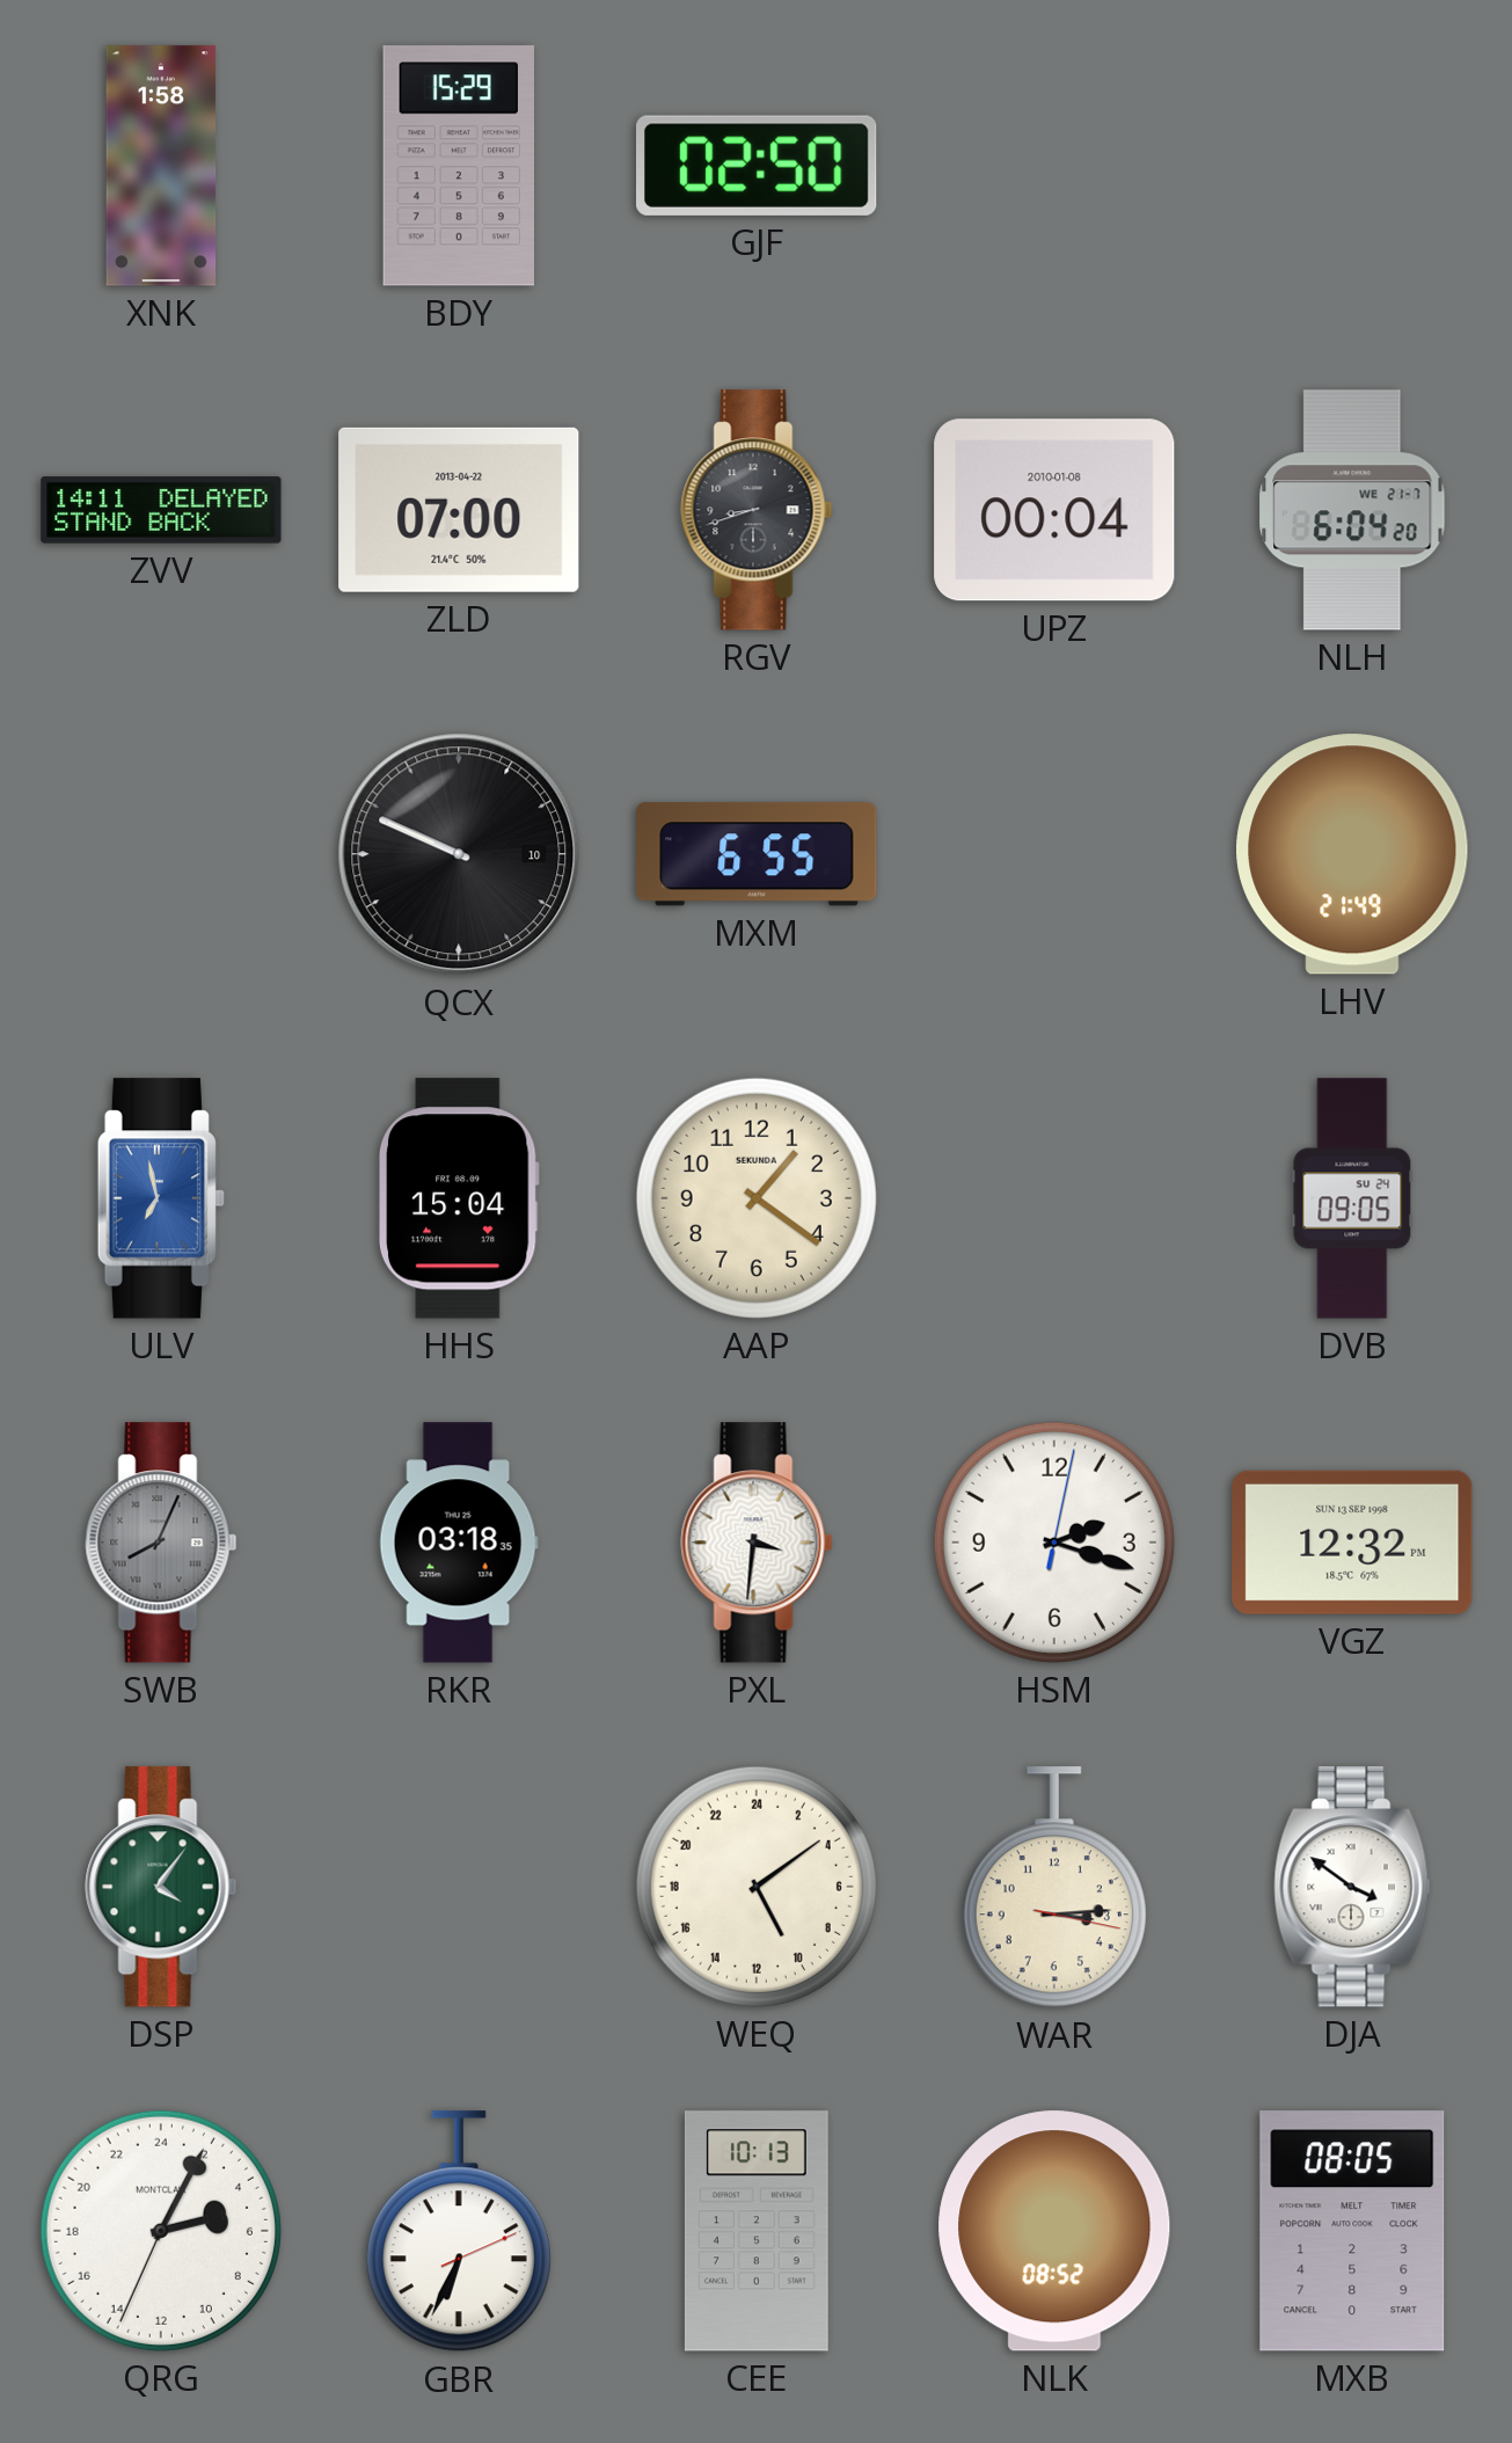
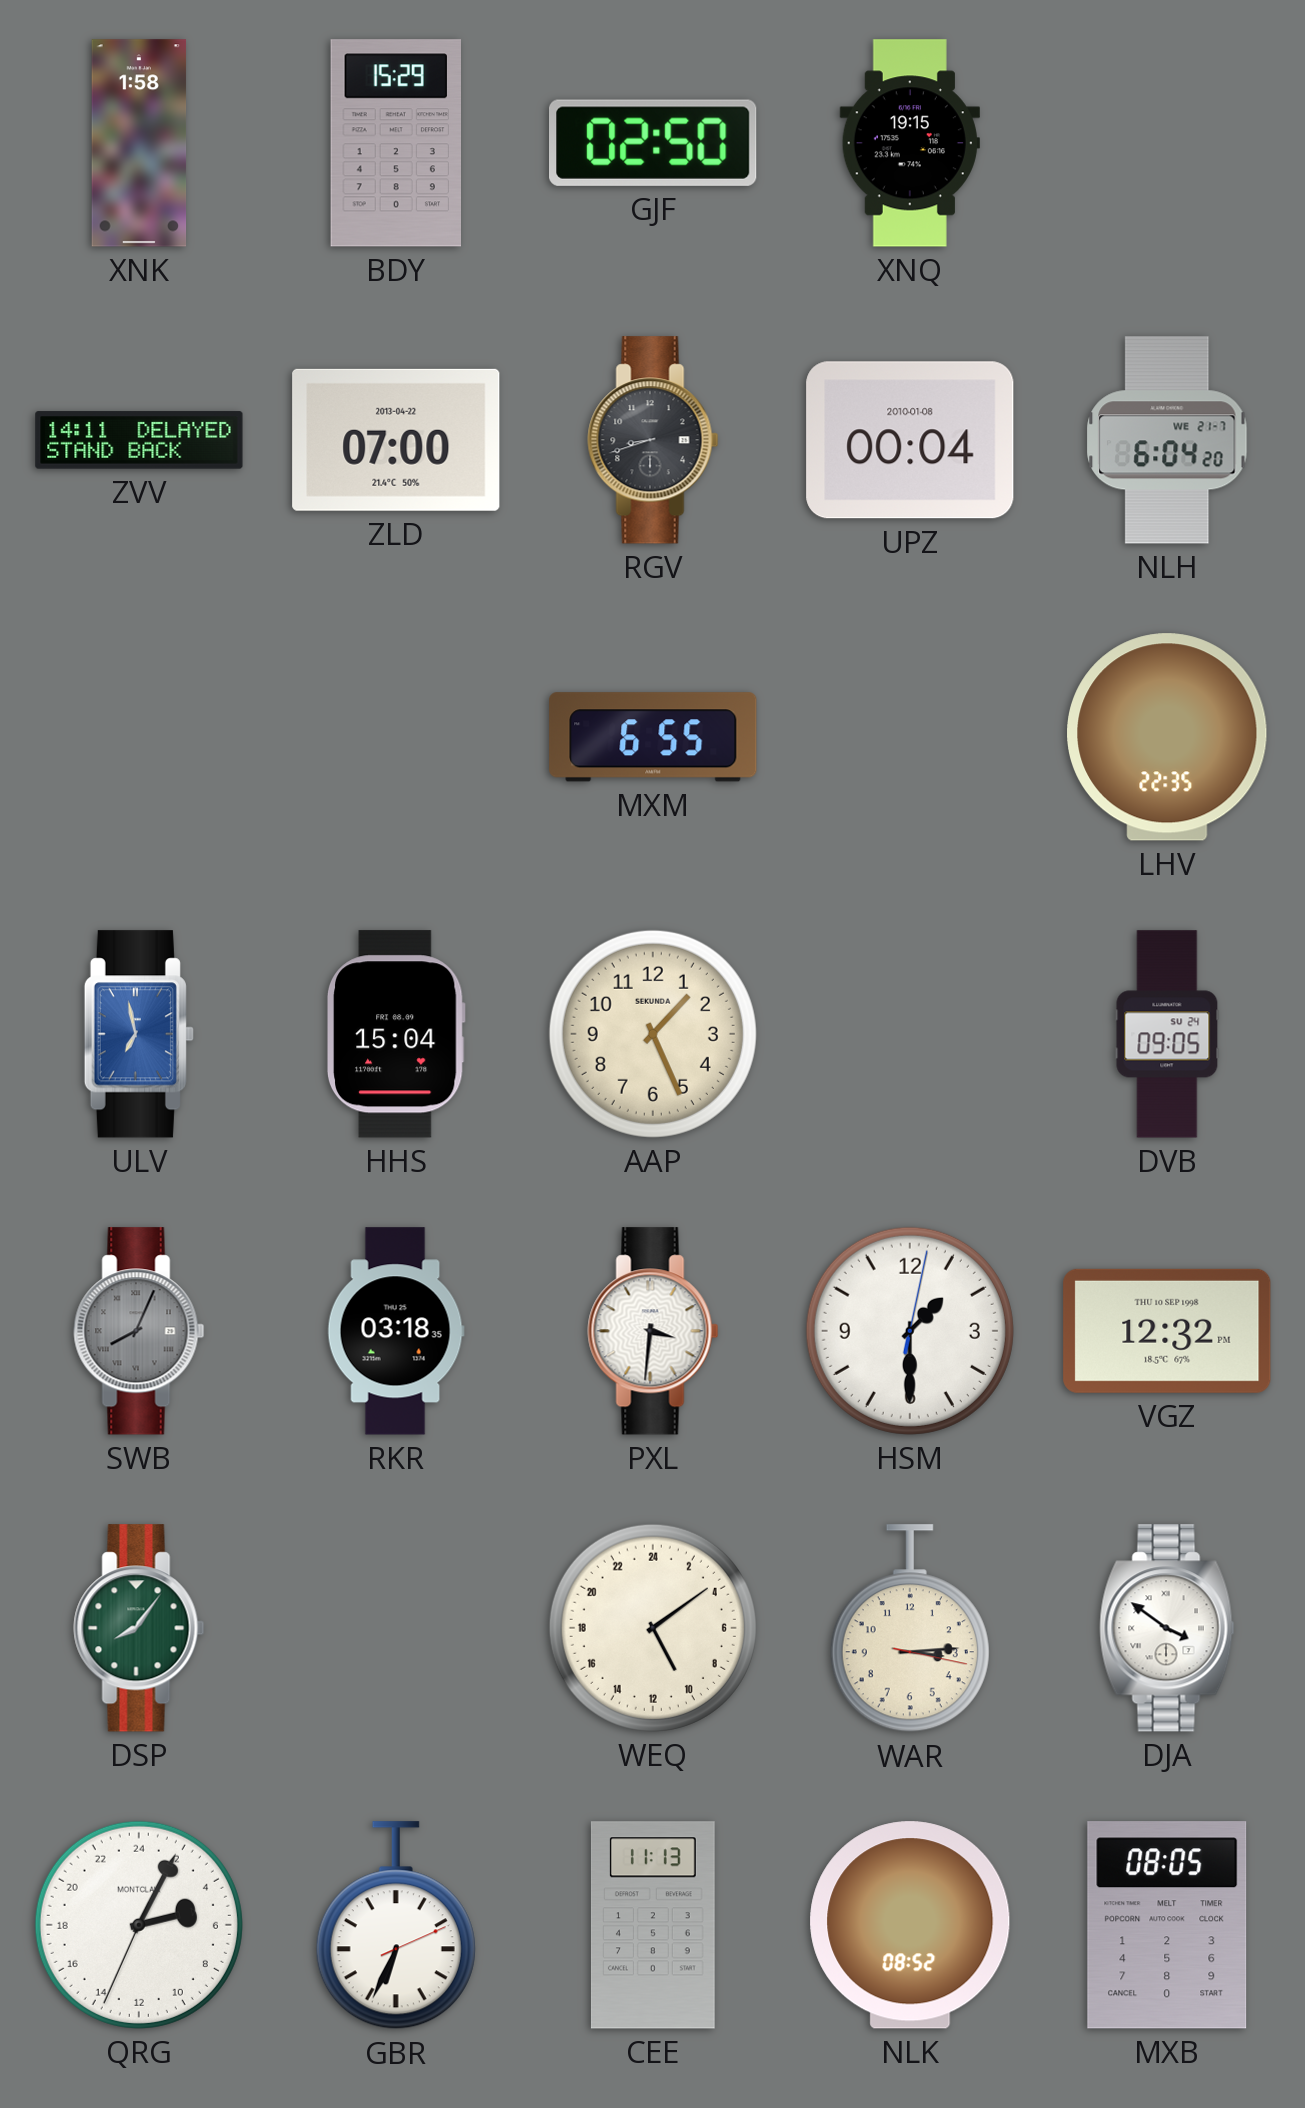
XNQ: none -> 19:15 (910, 143)
QCX: 9:49 -> none (459, 854)
LHV: 21:49 -> 22:35 (1167, 737)
AAP: 1:21 -> 1:26 (653, 1034)
HSM: 2:18 -> 1:30 (910, 1331)
VGZ date: SUN 13 SEP 1998 -> THU 10 SEP 1998 (1167, 1331)
DSP: 4:06 -> 8:06 (139, 1628)
CEE: 10:13 -> 11:13 (653, 1925)
